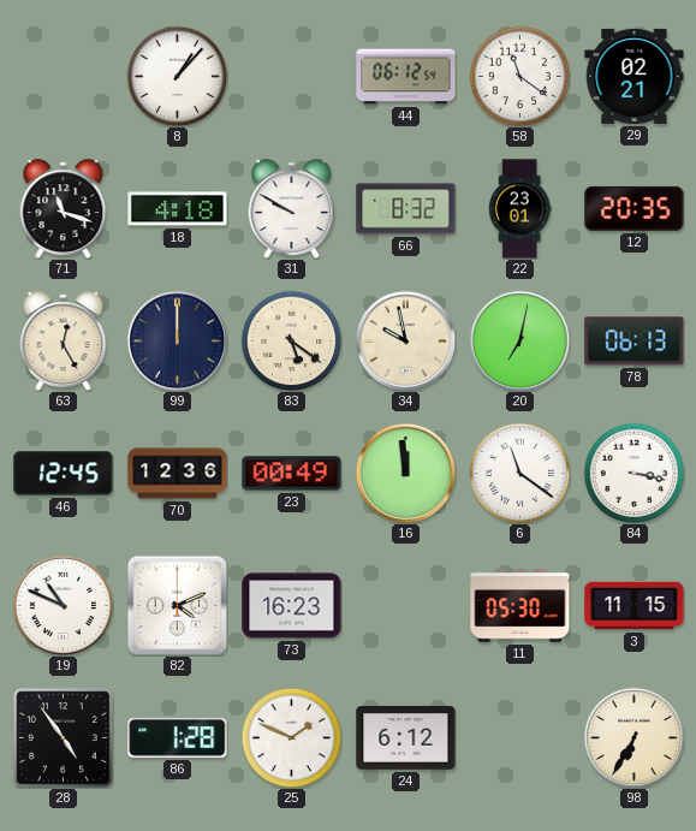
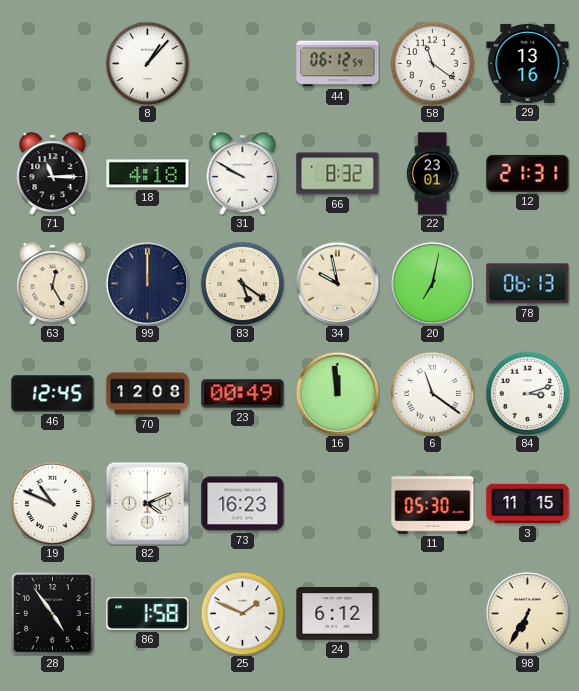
29: 02:21 -> 13:16 (528, 63)
71: 11:18 -> 11:15 (53, 174)
12: 20:35 -> 21:31 (528, 173)
70: 12:36 -> 12:08 (148, 394)
84: 3:17 -> 3:12 (527, 393)
86: 1:28 -> 1:58 (148, 613)
